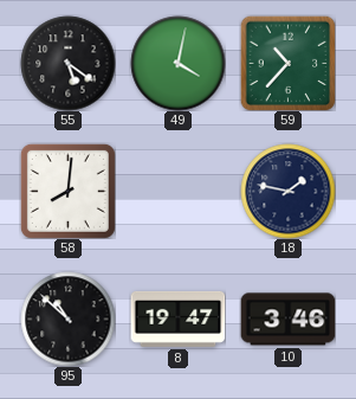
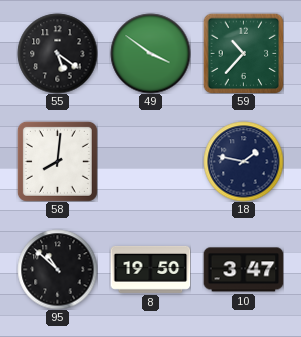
49: 4:02 -> 3:51 (150, 53)
8: 19:47 -> 19:50 (150, 269)
10: 3:46 -> 3:47 (243, 270)
